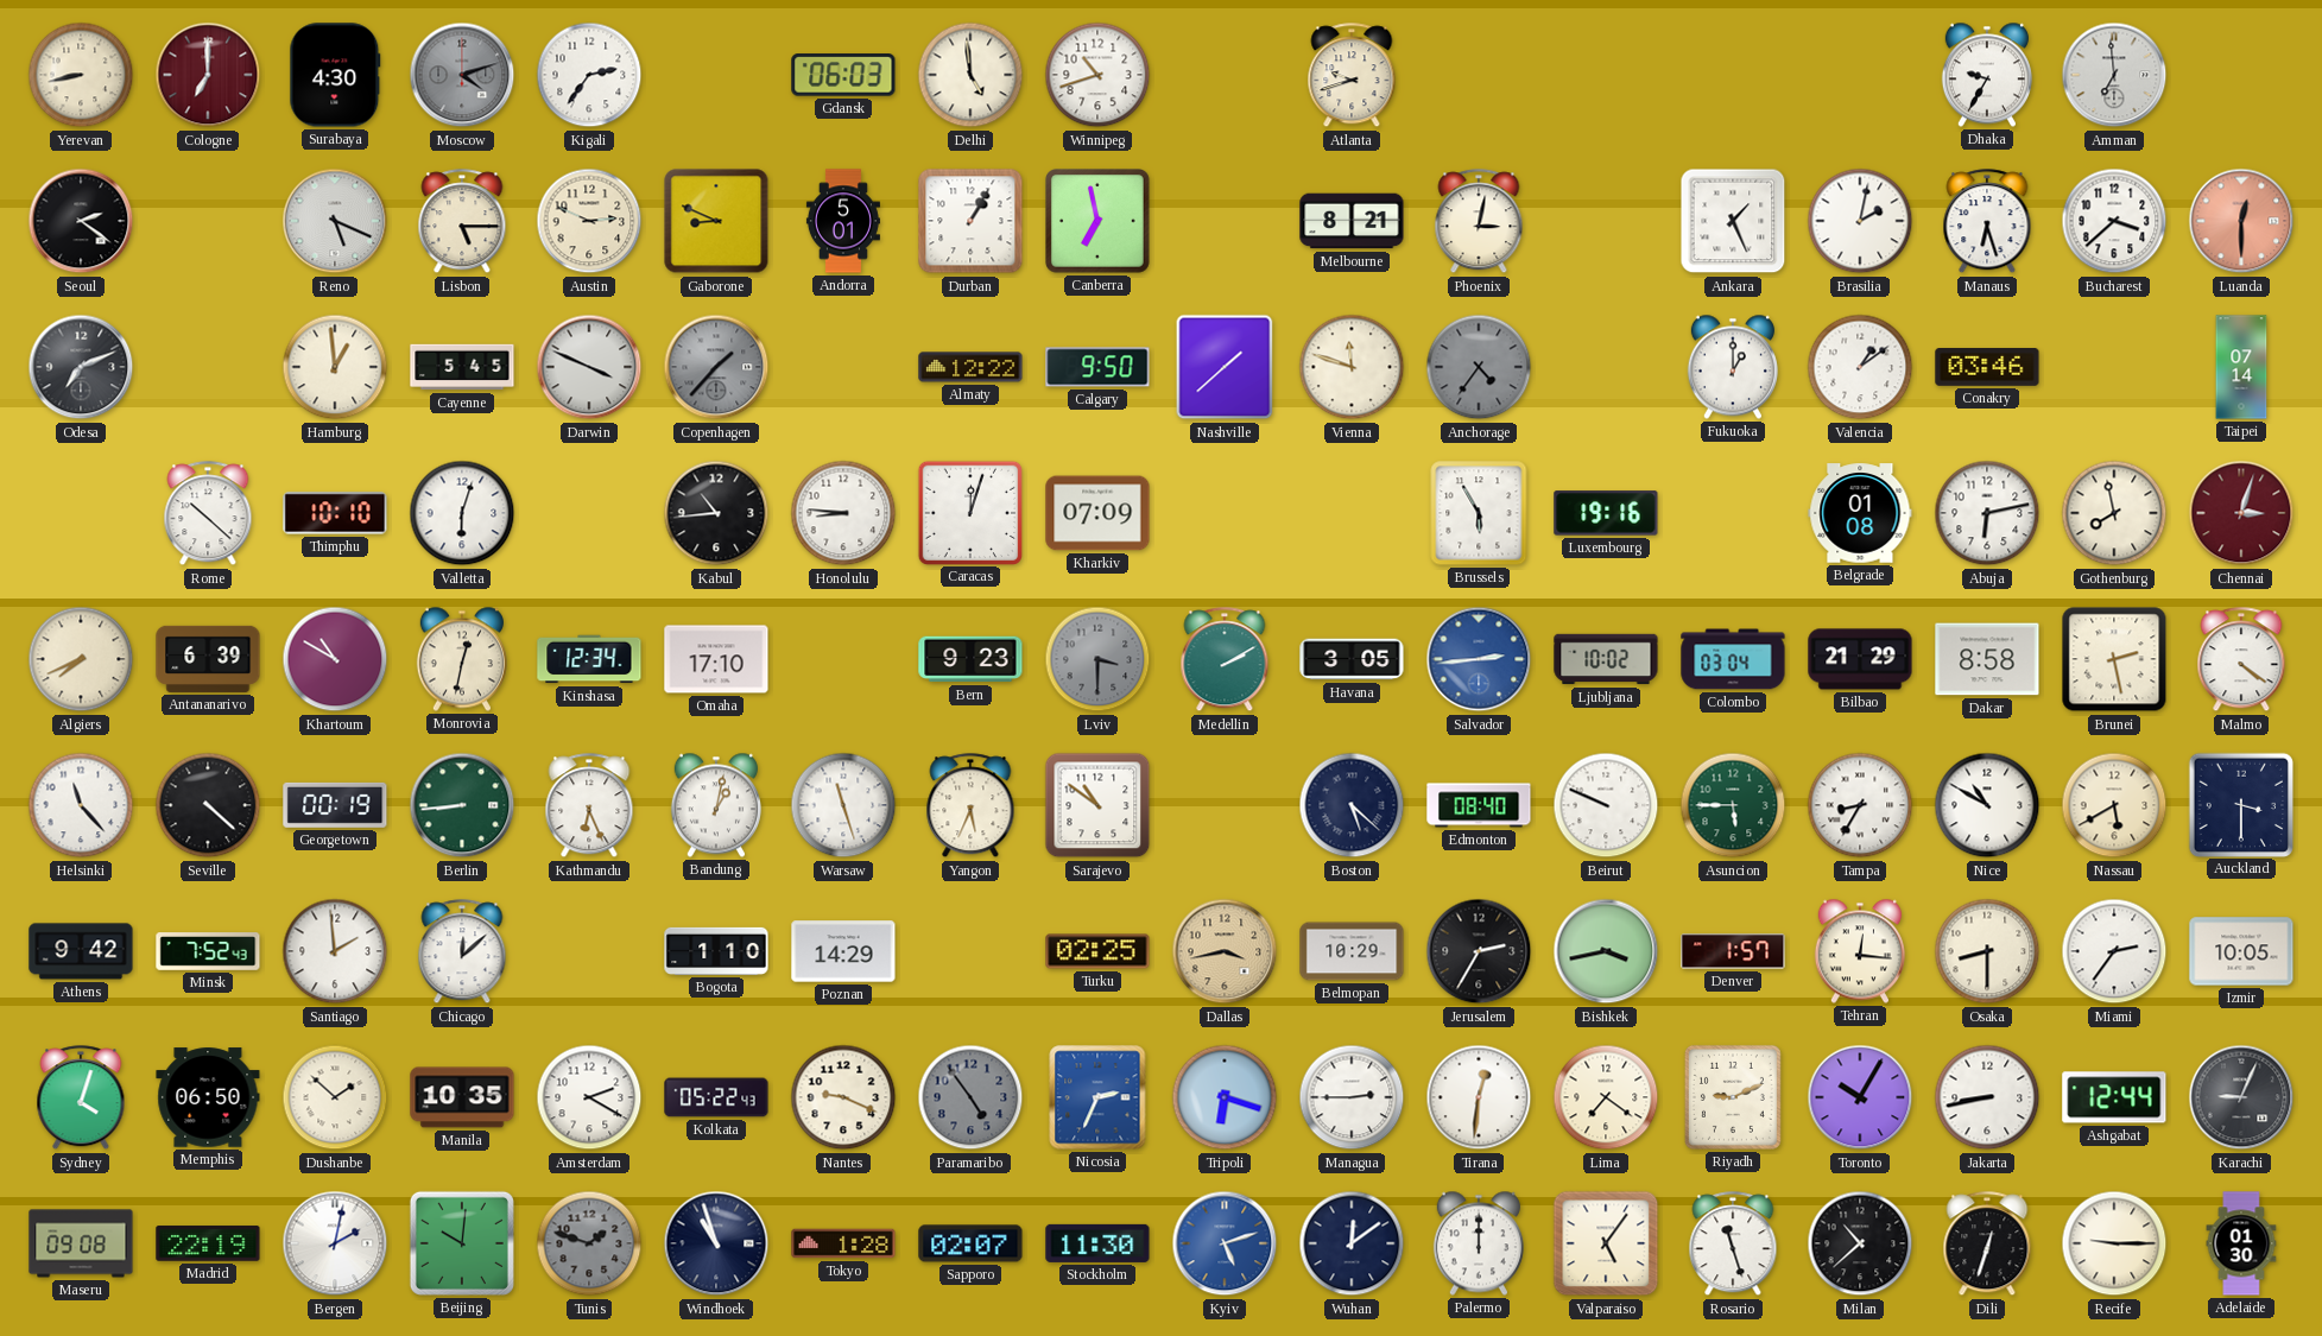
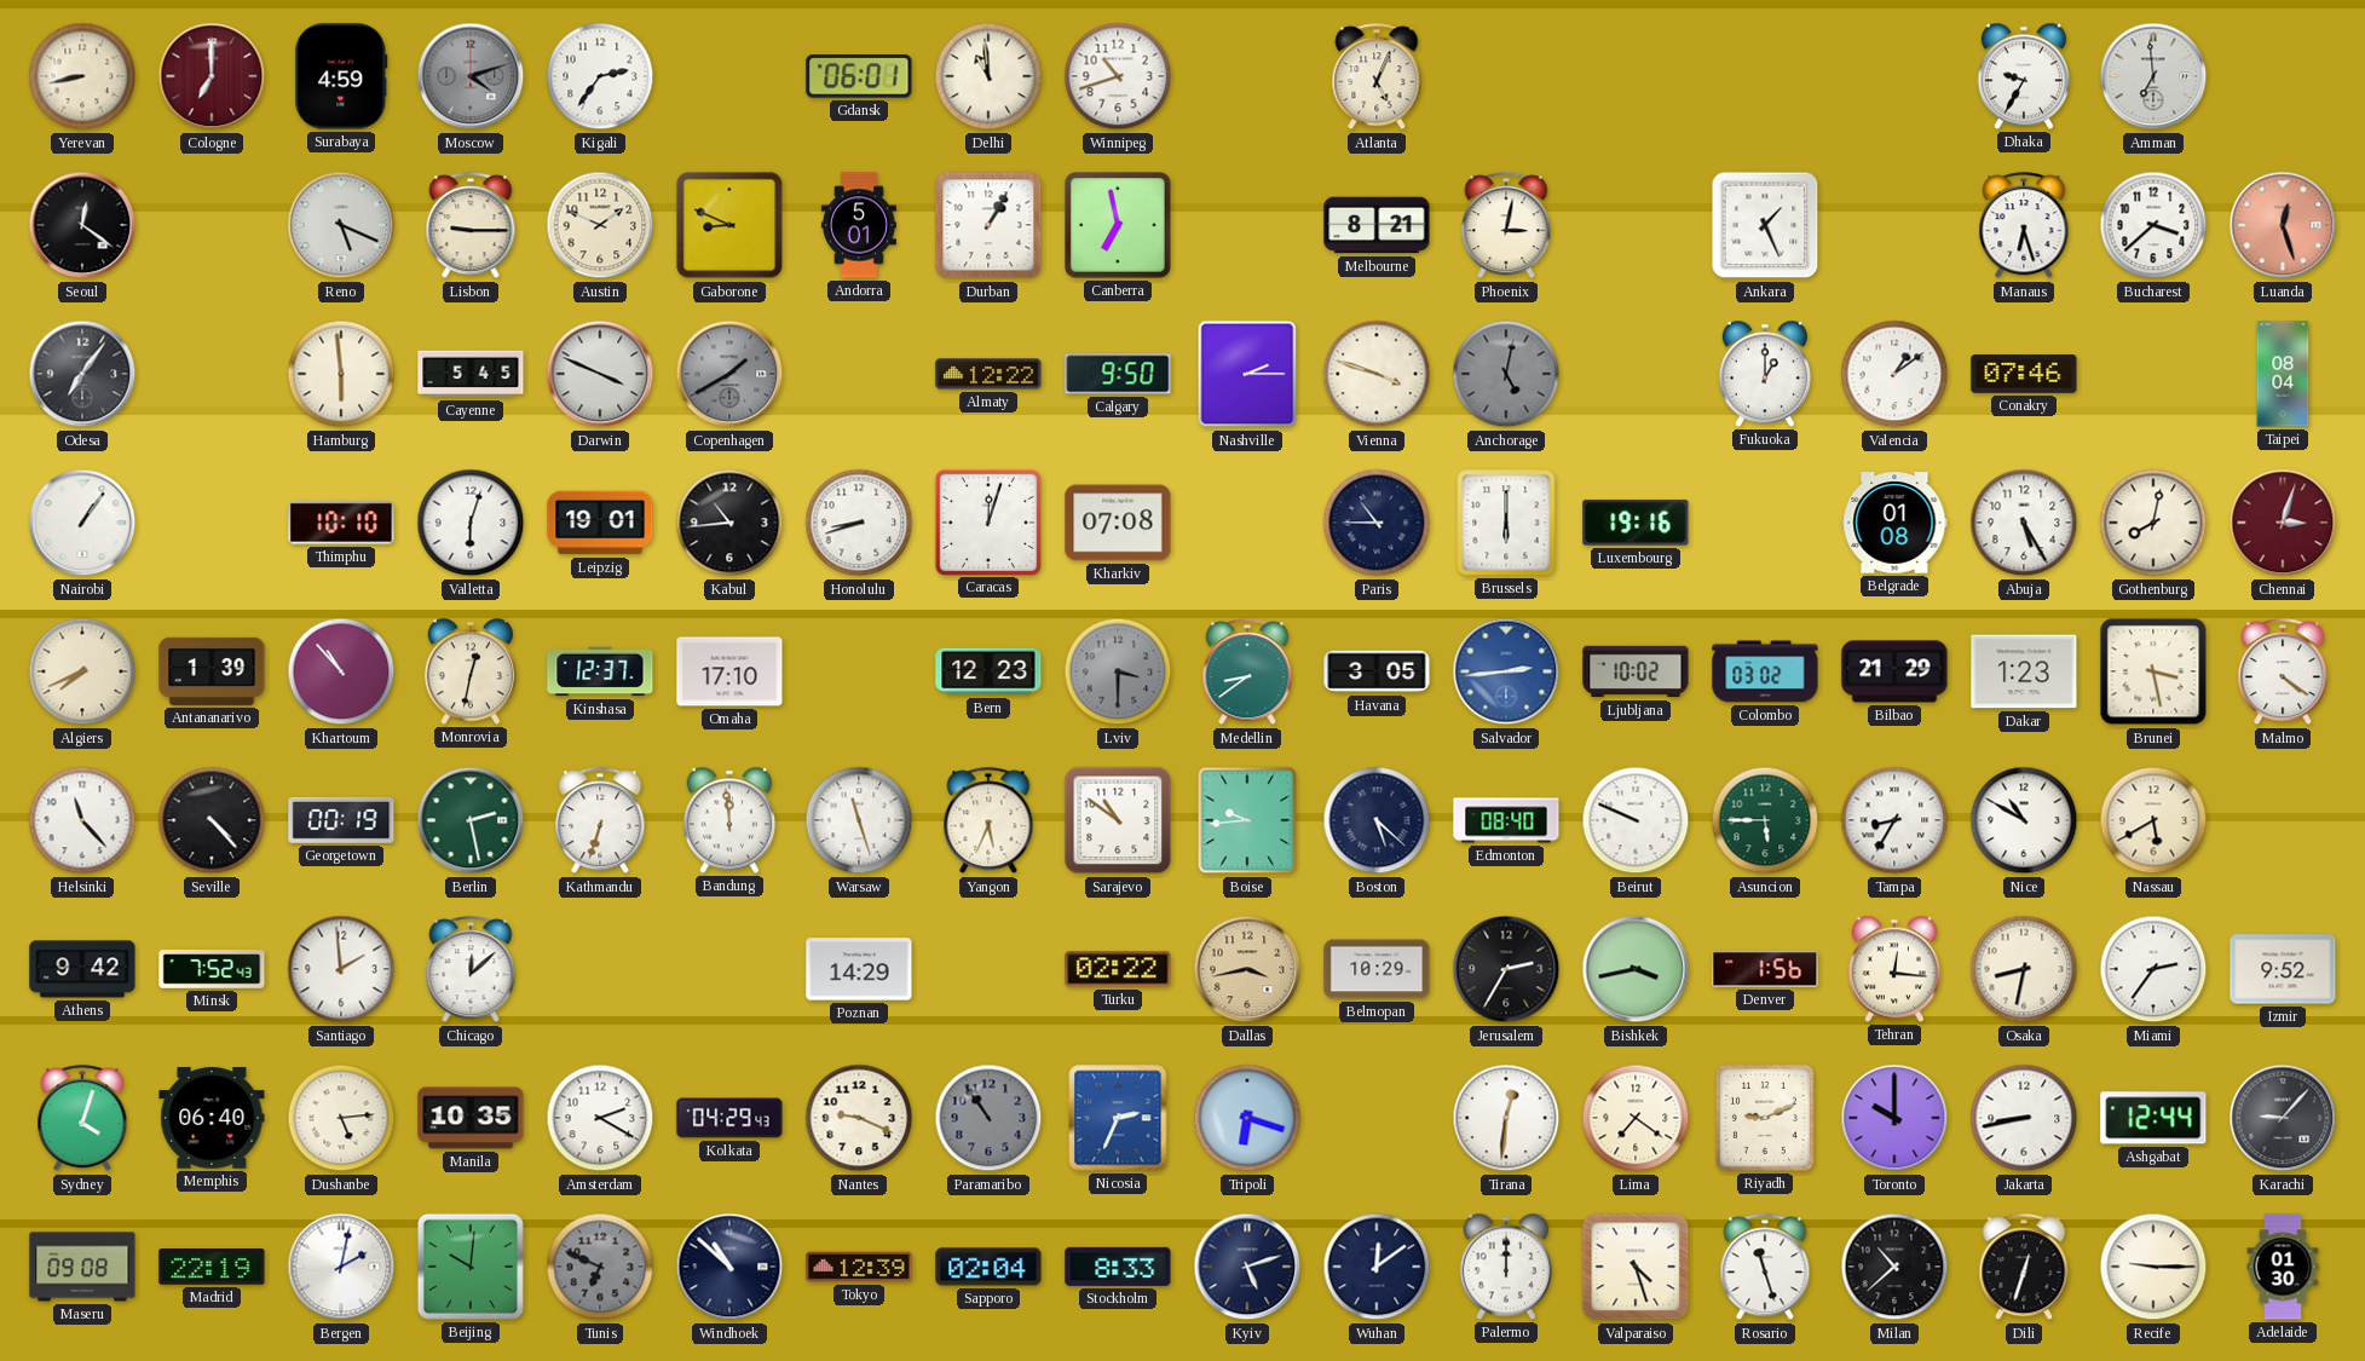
Surabaya: 4:30 -> 4:59 (341, 76)
Gdansk: 06:03 -> 06:01 (859, 76)
Delhi: 4:59 -> 10:59 (988, 76)
Atlanta: 9:42 -> 5:04 (1377, 77)
Seoul: 2:21 -> 12:21 (82, 225)
Lisbon: 5:15 -> 9:15 (471, 226)
Austin: 2:49 -> 1:49 (600, 225)
Brasilia: 2:02 -> none (1860, 221)
Luanda: 12:30 -> 12:27 (2283, 225)
Odesa: 7:11 -> 7:06 (82, 374)
Hamburg: 12:59 -> 5:59 (341, 374)
Copenhagen: 1:37 -> 1:40 (729, 374)
Nashville: 1:38 -> 2:15 (1247, 374)
Vienna: 11:48 -> 3:48 (1377, 374)
Anchorage: 4:36 -> 5:02 (1506, 374)
Conakry: 03:46 -> 07:46 (2024, 375)
Taipei: 07:14 -> 08:04 (2283, 374)
Nairobi: none -> 1:06 (82, 523)
Rome: 10:22 -> none (208, 514)
Leipzig: none -> 19:01 (600, 523)
Honolulu: 8:46 -> 8:42 (859, 523)
Kharkiv: 07:09 -> 07:08 (1118, 523)
Paris: none -> 10:45 (1377, 523)
Brussels: 5:55 -> 6:00 (1506, 523)
Abuja: 6:13 -> 5:25 (2024, 523)
Gothenburg: 7:58 -> 8:02 (2153, 523)
Antananarivo: 6:39 -> 1:39 (212, 671)
Khartoum: 10:50 -> 10:53 (341, 671)
Kinshasa: 12:34 -> 12:37 (600, 671)
Bern: 9:23 -> 12:23 (988, 671)
Medellin: 2:10 -> 8:39 (1247, 673)
Colombo: 03:04 -> 03:02 (1765, 671)
Dakar: 8:58 -> 1:23 (2024, 671)
Brunei: 2:28 -> 3:28 (2153, 671)
Seville: 4:22 -> 4:23 (212, 820)
Berlin: 8:44 -> 2:28 (471, 820)
Kathmandu: 6:26 -> 6:33 (600, 821)
Bandung: 1:02 -> 11:59 (729, 820)
Boise: none -> 9:44 (1247, 820)
Auckland: 3:30 -> none (2240, 804)
Bogota: 1:10 -> none (716, 951)
Turku: 02:25 -> 02:22 (1118, 969)
Denver: 1:57 -> 1:56 (1765, 969)
Osaka: 8:30 -> 8:32 (2024, 969)
Izmir: 10:05 -> 9:52 (2283, 969)
Memphis: 06:50 -> 06:40 (212, 1118)
Dushanbe: 1:52 -> 5:14 (341, 1118)
Kolkata: 05:22 -> 04:29 (729, 1118)
Paramaribo: 4:54 -> 10:54 (988, 1118)
Managua: 2:45 -> none (1352, 1097)
Toronto: 10:05 -> 10:00 (1894, 1118)
Karachi: 9:04 -> 9:07 (2283, 1118)
Tunis: 1:48 -> 6:49 (600, 1267)
Windhoek: 10:57 -> 10:52 (729, 1267)
Tokyo: 1:28 -> 12:39 (859, 1267)
Sapporo: 02:07 -> 02:04 (988, 1267)
Stockholm: 11:30 -> 8:33 (1118, 1267)
Kyiv dial: blue -> navy (1247, 1267)
Valparaiso: 5:06 -> 4:27 (1636, 1267)
